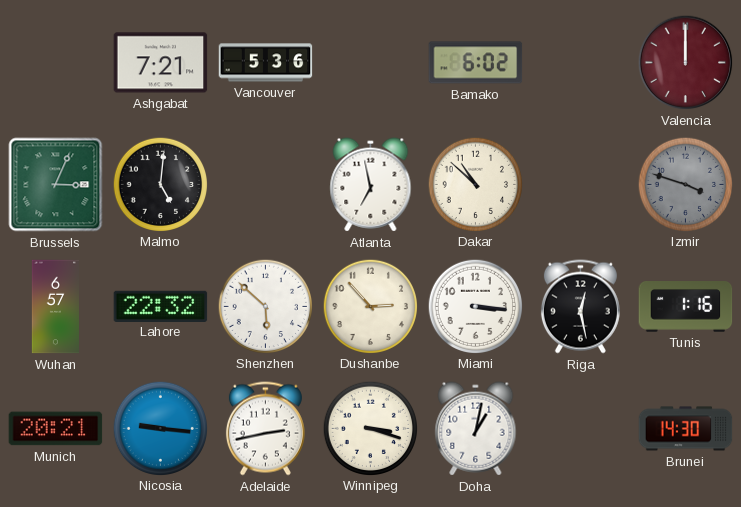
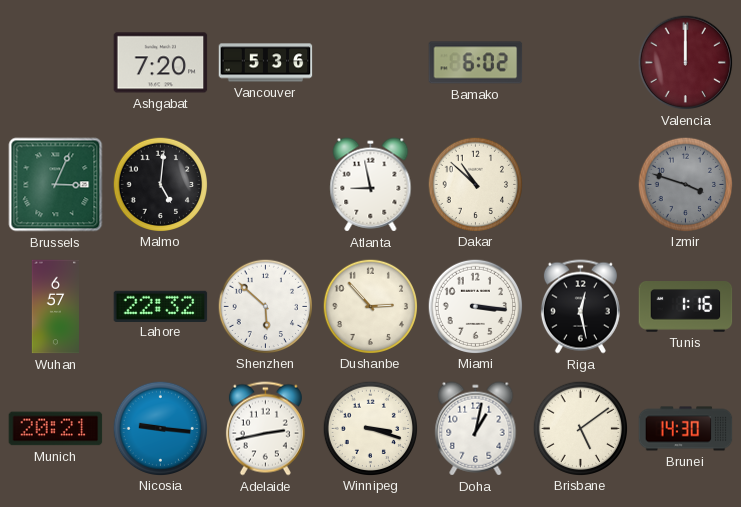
Ashgabat: 7:21 -> 7:20 (161, 63)
Atlanta: 6:58 -> 8:58 (371, 185)
Brisbane: none -> 5:09 (580, 428)
